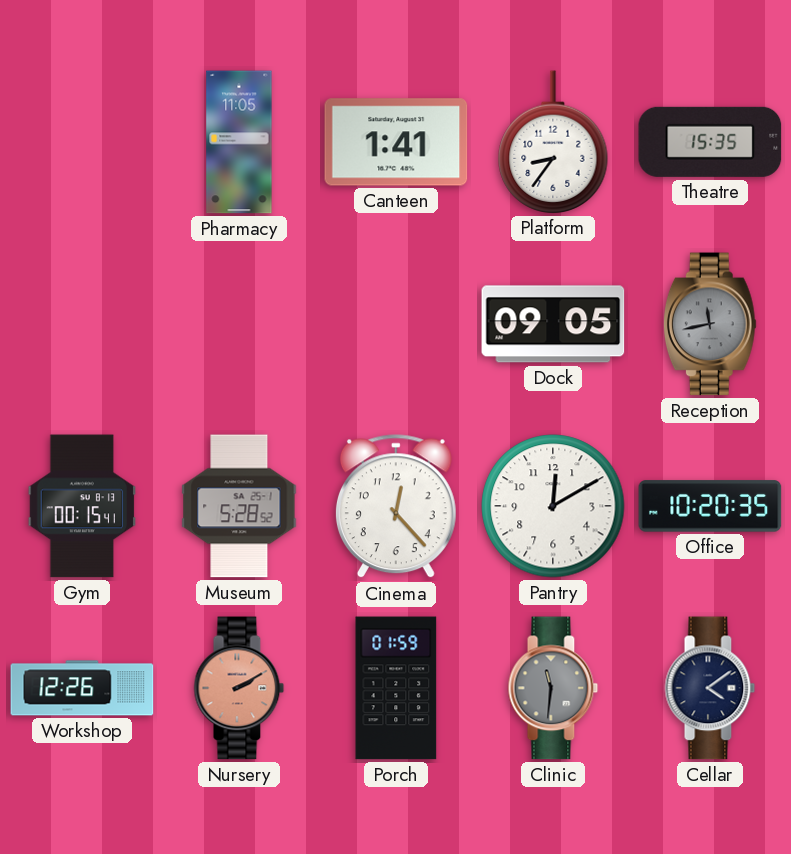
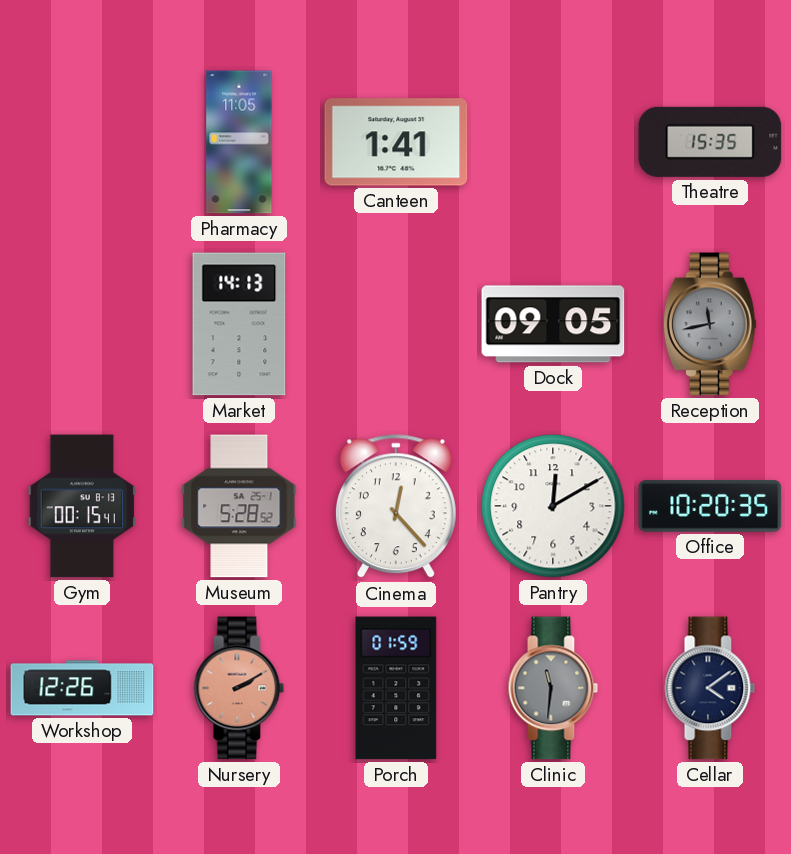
Platform: 8:36 -> none (553, 142)
Market: none -> 14:13 (239, 324)
